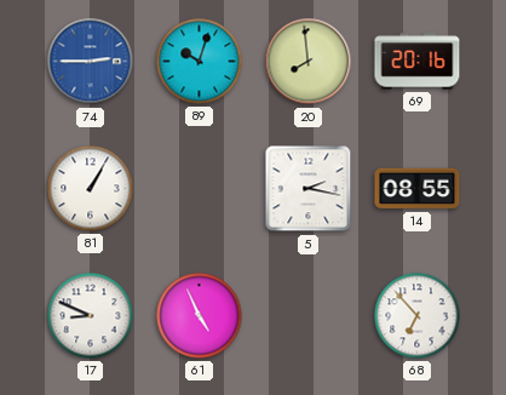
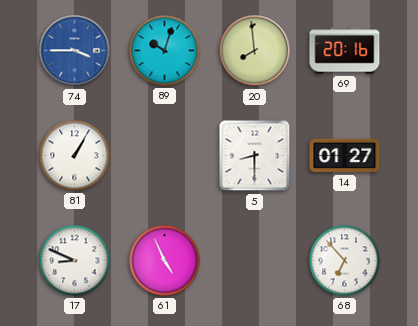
74: 2:45 -> 3:45 (75, 51)
5: 2:17 -> 8:30 (255, 156)
14: 08:55 -> 01:27 (345, 156)
